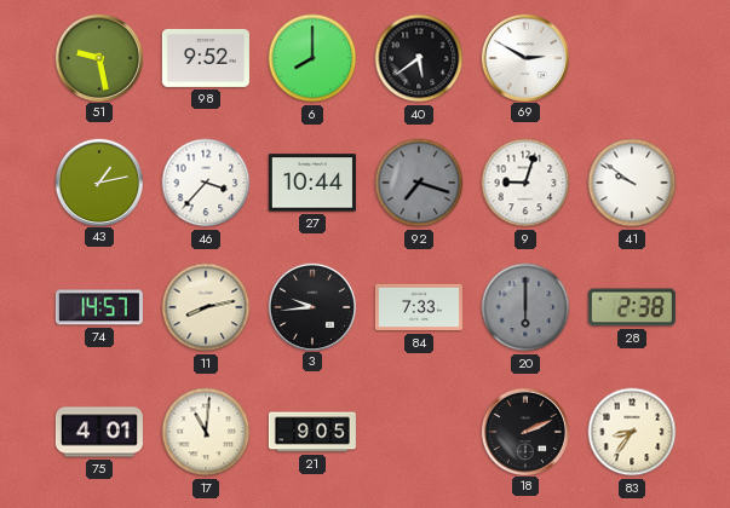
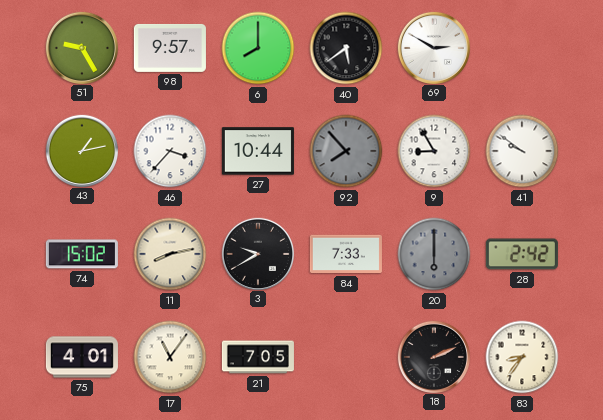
51: 9:28 -> 9:25 (81, 47)
98: 9:52 -> 9:57 (170, 48)
92: 7:18 -> 7:53 (346, 151)
9: 9:03 -> 8:55 (434, 151)
74: 14:57 -> 15:02 (82, 254)
3: 9:44 -> 9:40 (257, 253)
28: 2:38 -> 2:42 (522, 254)
17: 11:01 -> 11:06 (170, 357)
21: 9:05 -> 7:05 (258, 357)
